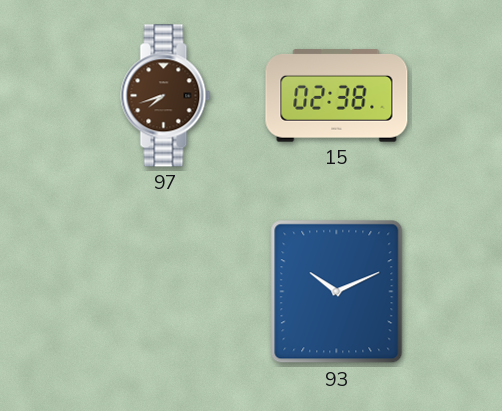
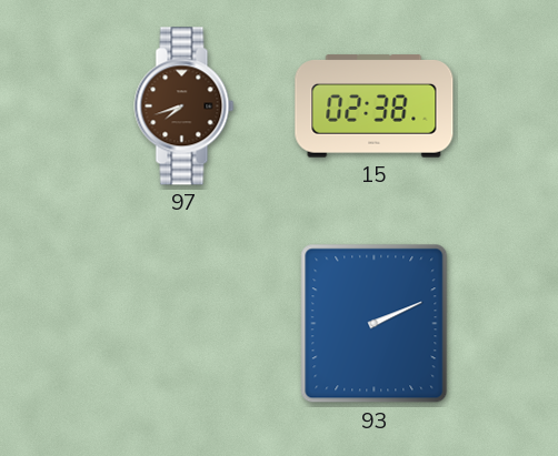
93: 10:11 -> 2:11 (375, 324)
